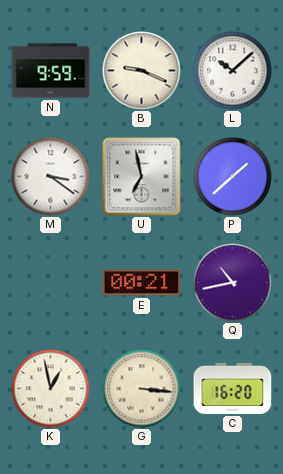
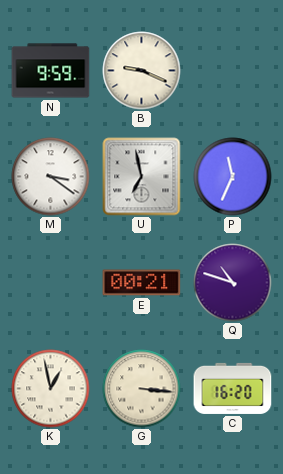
L: 10:08 -> none (233, 71)
P: 1:38 -> 11:34 (233, 177)
Q: 10:43 -> 10:48 (233, 283)
